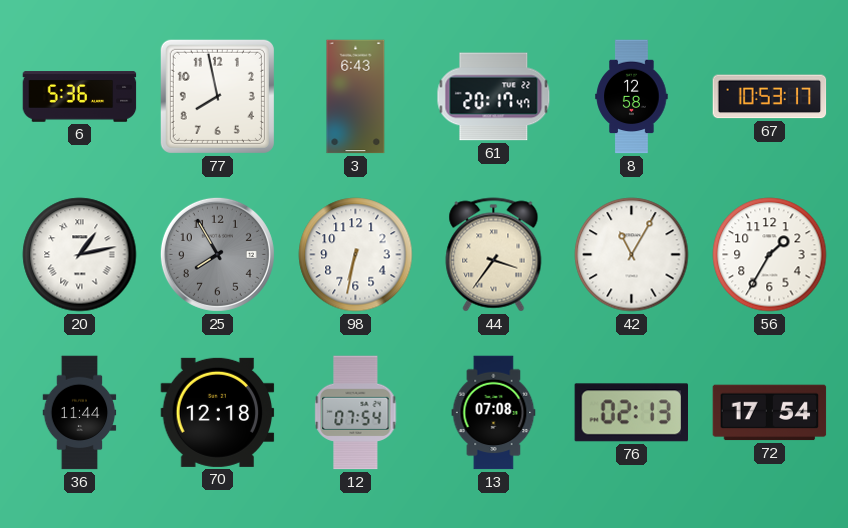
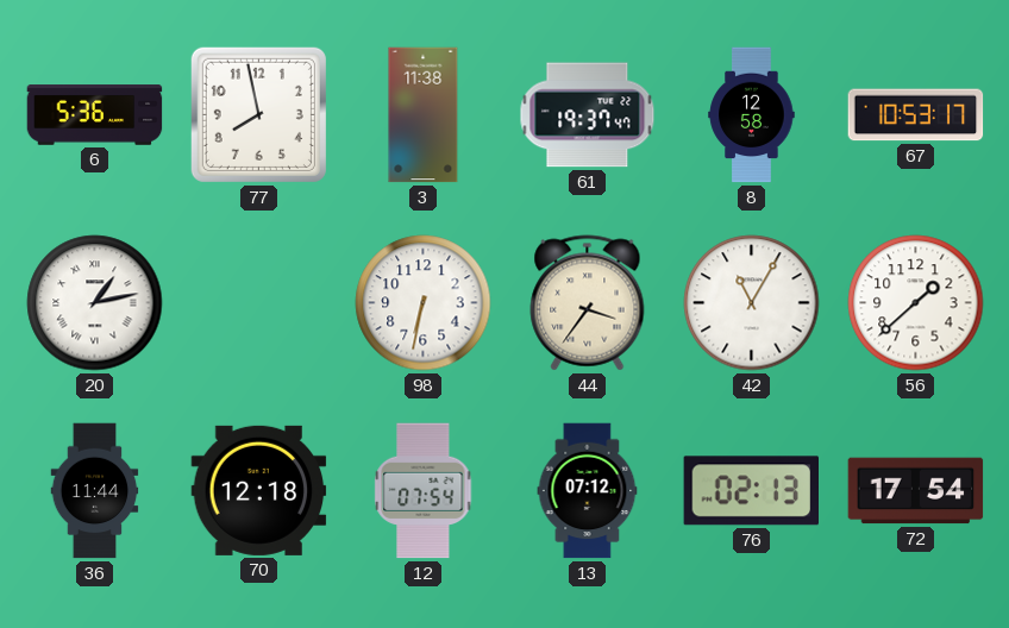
3: 6:43 -> 11:38 (424, 115)
61: 20:17 -> 19:37 (588, 115)
25: 7:55 -> none (217, 254)
56: 1:35 -> 1:38 (916, 303)
13: 07:08 -> 07:12 (588, 491)
